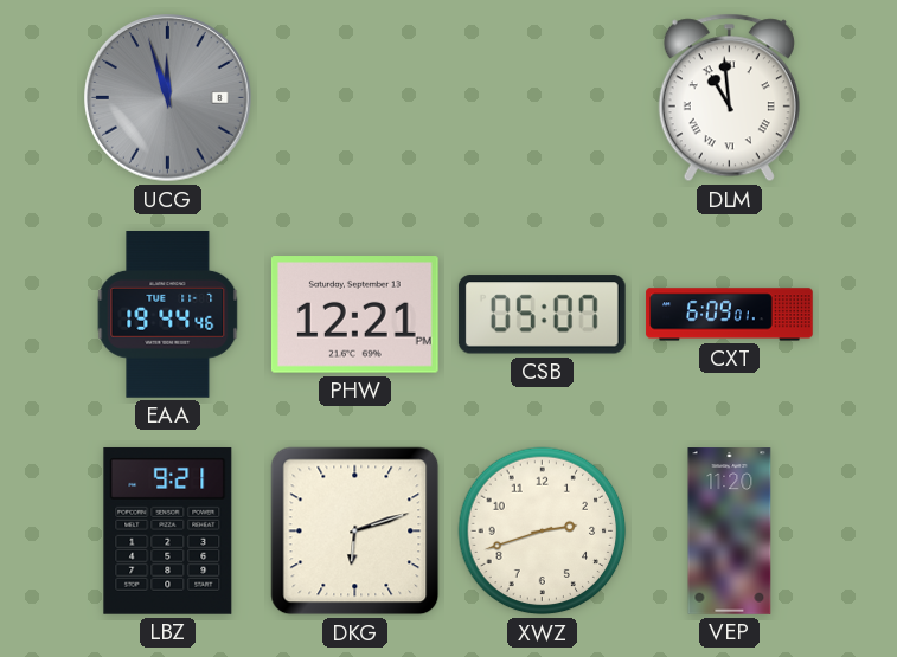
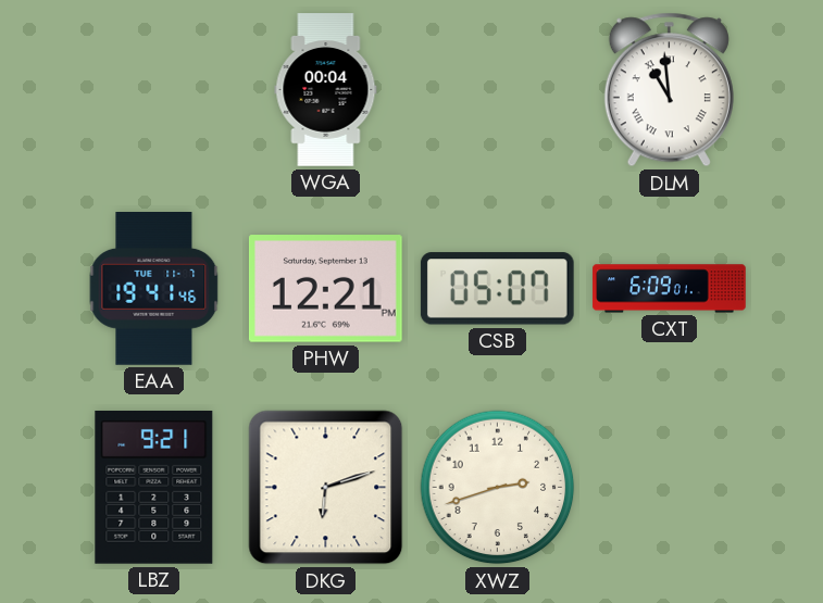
UCG: 11:57 -> none (168, 98)
WGA: none -> 00:04 (326, 90)
EAA: 19:44 -> 19:41 (154, 289)
VEP: 11:20 -> none (730, 532)
